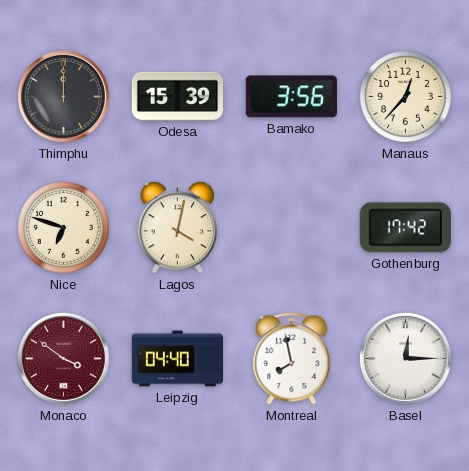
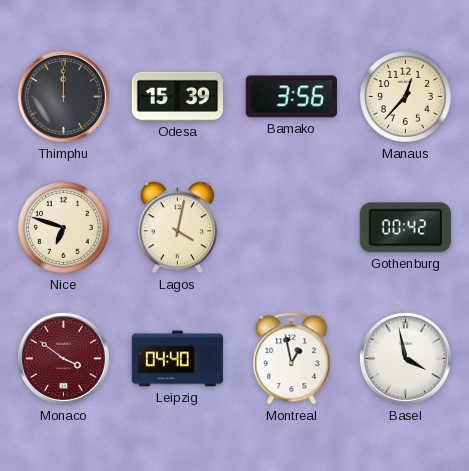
Gothenburg: 17:42 -> 00:42 (405, 228)
Montreal: 7:58 -> 12:58 (292, 359)
Basel: 12:15 -> 3:58 (405, 358)
